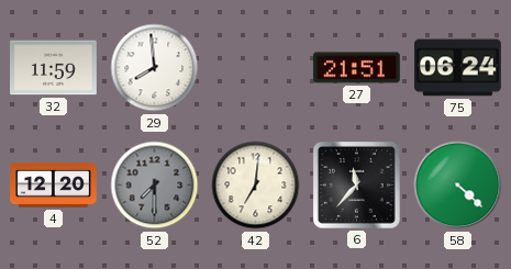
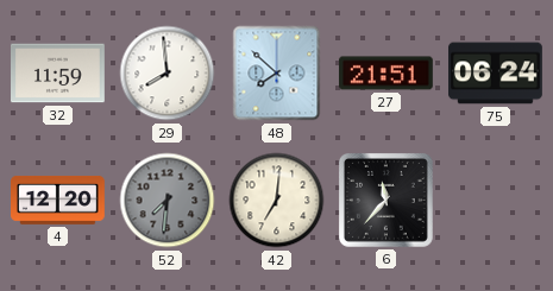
48: none -> 7:52 (277, 74)
52: 7:30 -> 7:31 (168, 201)
58: 4:22 -> none (458, 186)
